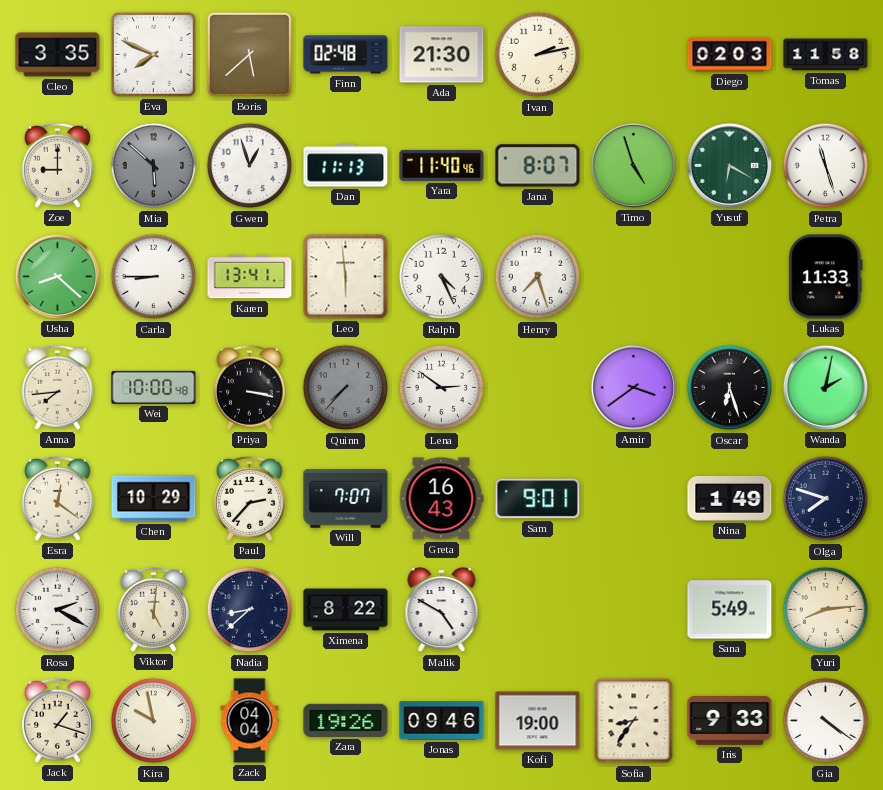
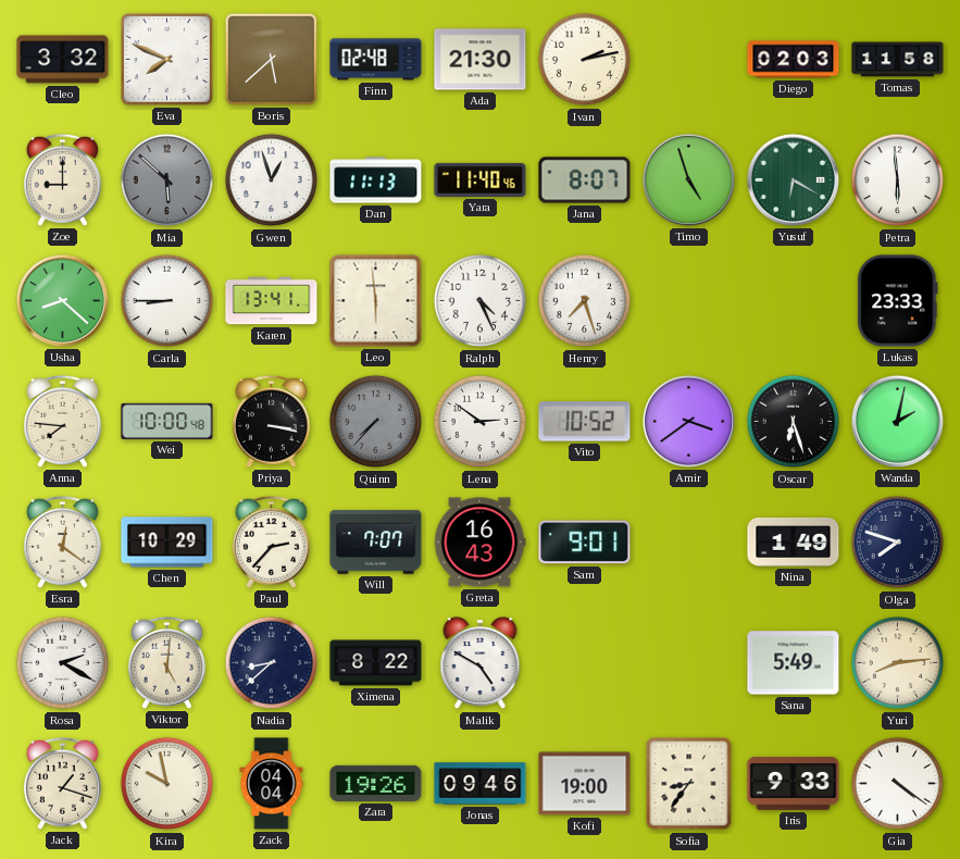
Cleo: 3:35 -> 3:32 (63, 60)
Petra: 11:27 -> 5:59 (898, 180)
Lukas: 11:33 -> 23:33 (898, 301)
Anna: 7:44 -> 7:46 (62, 421)
Vito: none -> 10:52 (585, 422)
